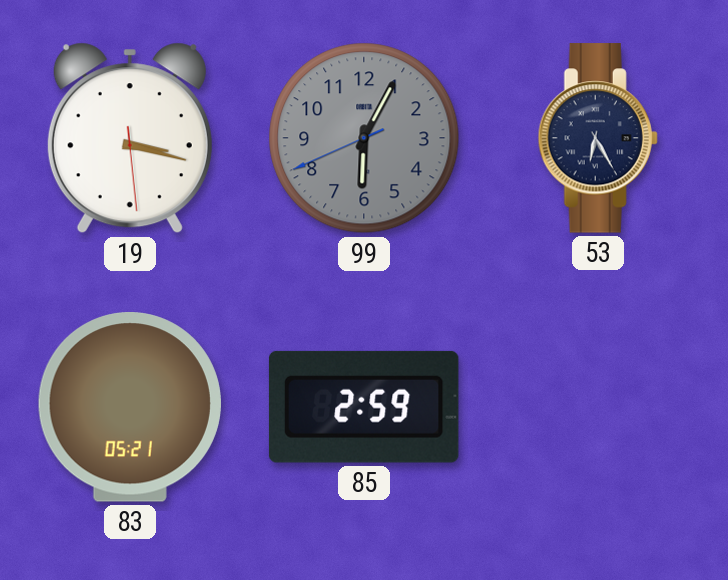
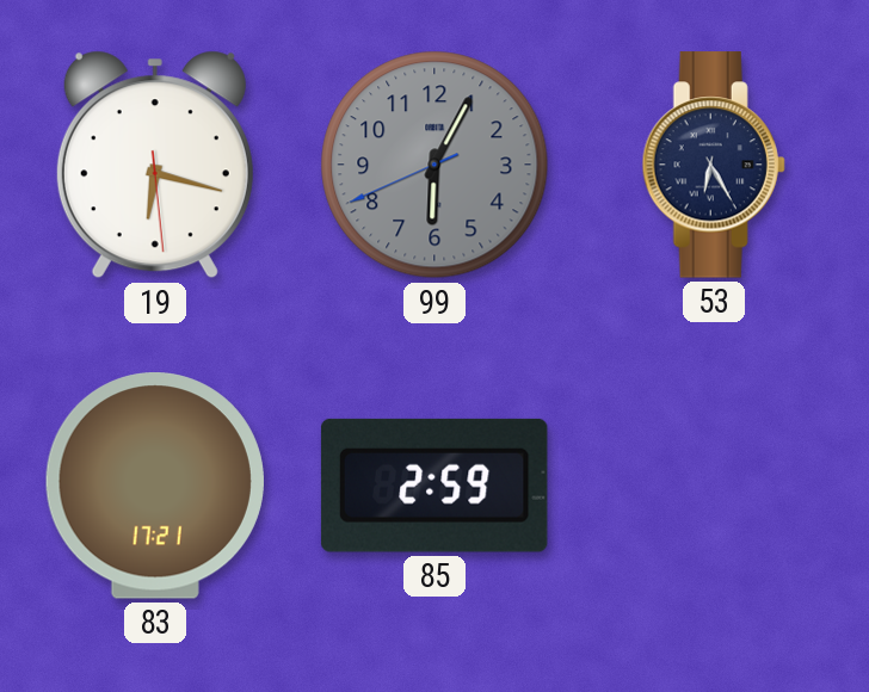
19: 3:17 -> 6:17 (155, 165)
83: 05:21 -> 17:21 (155, 487)
